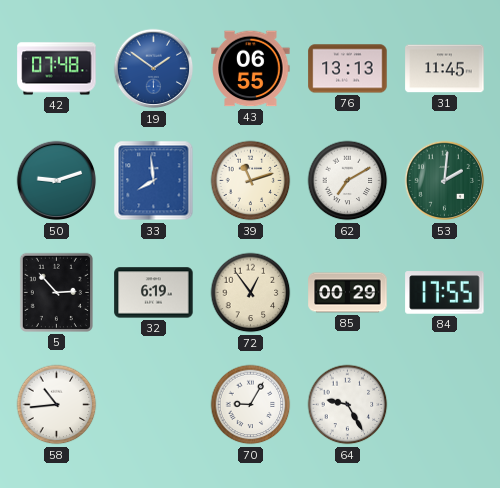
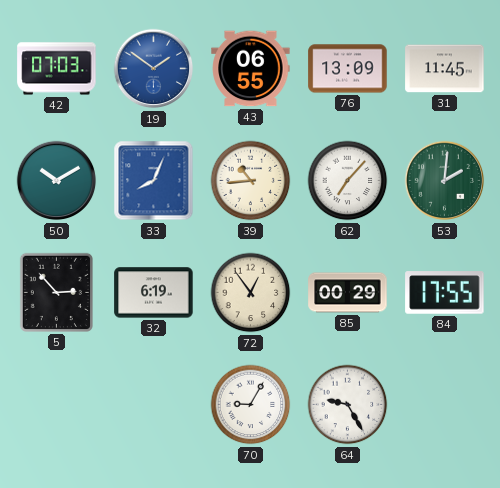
42: 07:48 -> 07:03 (57, 69)
76: 13:13 -> 13:09 (348, 69)
50: 9:12 -> 10:10 (57, 181)
33: 7:59 -> 8:04 (154, 181)
39: 11:12 -> 10:44 (251, 181)
62: 7:10 -> 7:07 (348, 181)
58: 10:44 -> none (57, 405)
